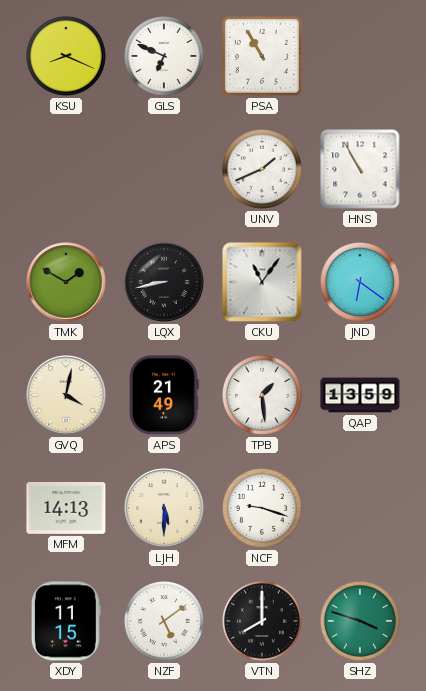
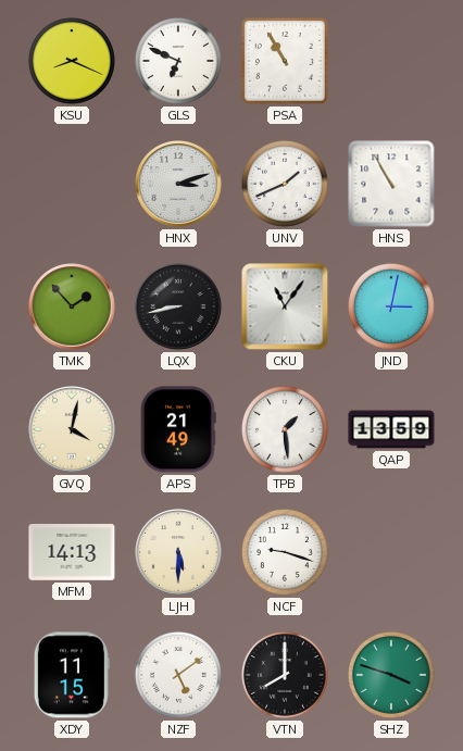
HNX: none -> 3:12 (178, 184)
TMK: 1:50 -> 1:53 (72, 306)
JND: 6:21 -> 3:02 (391, 306)
